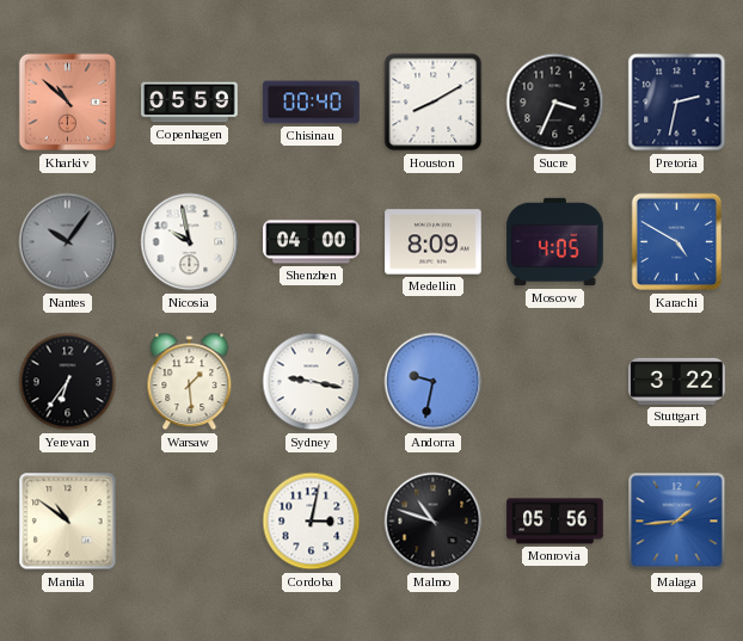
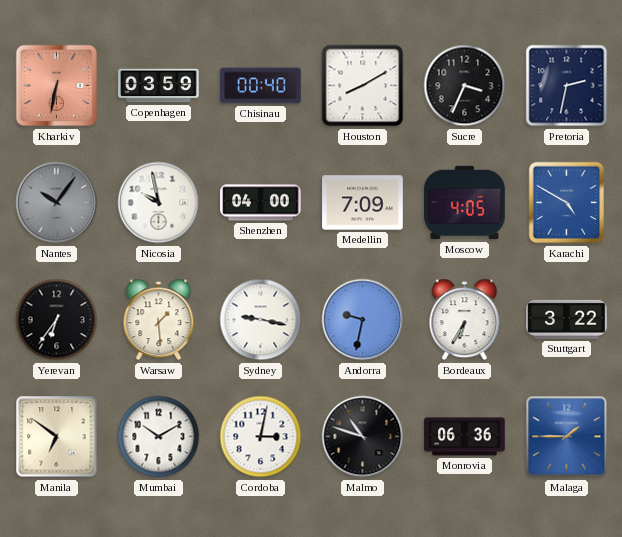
Kharkiv: 10:52 -> 6:32 (57, 86)
Copenhagen: 05:59 -> 03:59 (159, 86)
Medellin: 8:09 -> 7:09 (363, 203)
Bordeaux: none -> 6:35 (465, 320)
Manila: 10:51 -> 6:51 (57, 437)
Mumbai: none -> 10:10 (159, 437)
Monrovia: 05:56 -> 06:36 (465, 437)
Malaga: 1:44 -> 1:45 (567, 437)
